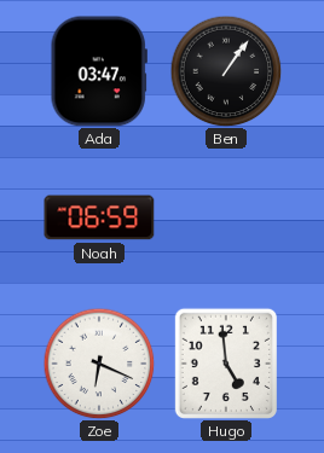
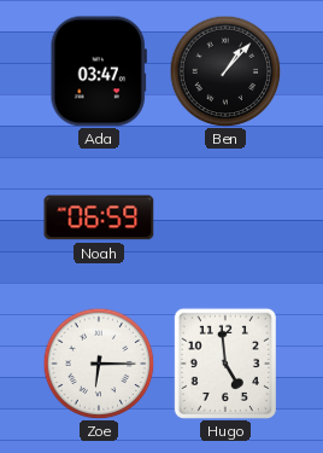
Ben: 1:06 -> 1:07 (225, 71)
Zoe: 6:19 -> 6:15 (99, 364)
